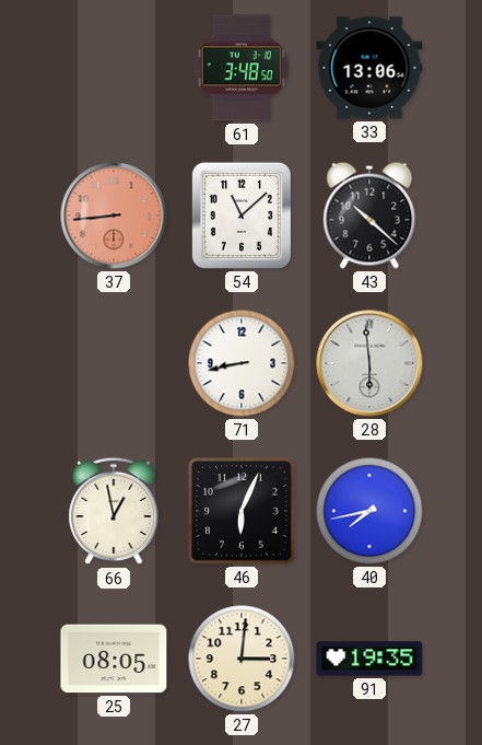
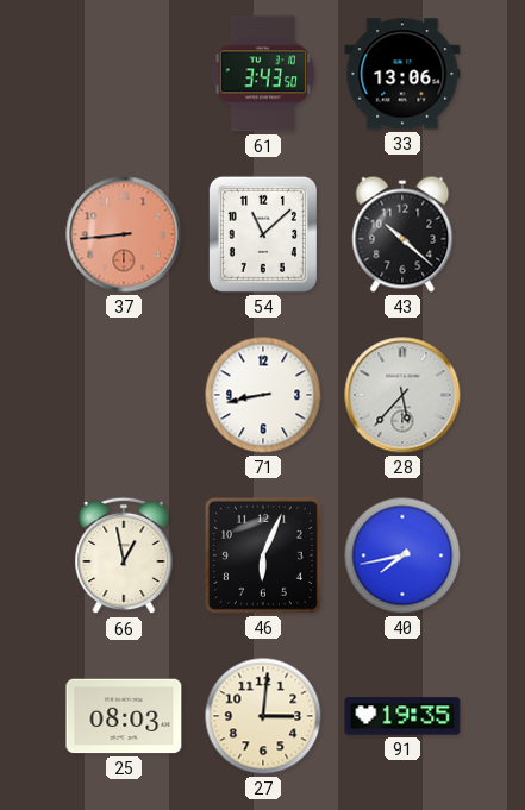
61: 3:48 -> 3:43 (263, 74)
28: 5:59 -> 5:37 (402, 395)
25: 08:05 -> 08:03 (124, 716)
